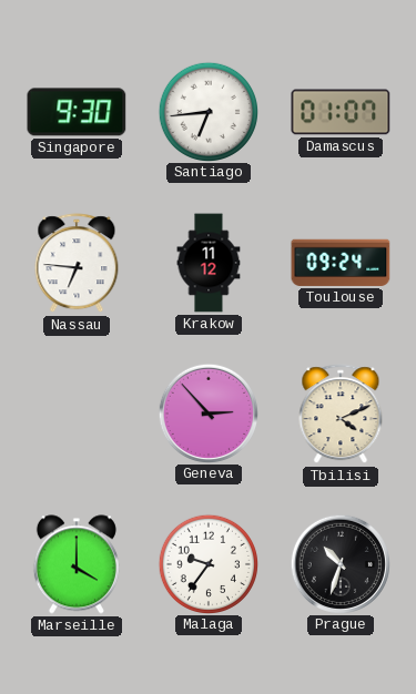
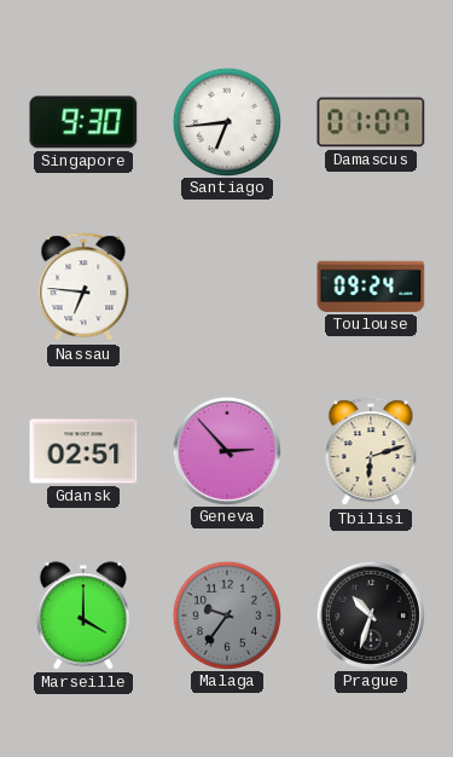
Krakow: 11:12 -> none (209, 263)
Gdansk: none -> 02:51 (83, 451)
Tbilisi: 4:11 -> 6:12 (371, 452)
Malaga dial: white -> grey (226, 614)
